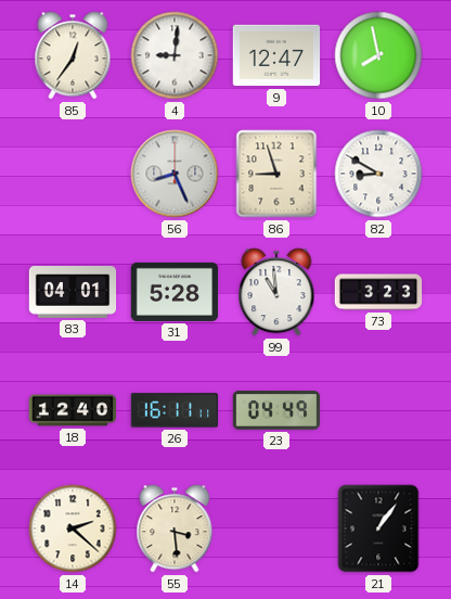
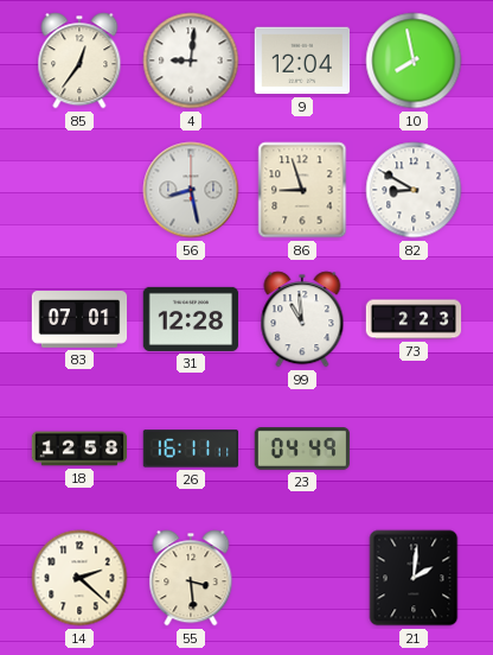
9: 12:47 -> 12:04 (302, 61)
56: 8:26 -> 8:28 (191, 190)
83: 04:01 -> 07:01 (79, 320)
31: 5:28 -> 12:28 (191, 319)
73: 3:23 -> 2:23 (414, 319)
18: 12:40 -> 12:58 (79, 449)
21: 1:06 -> 2:01 (414, 578)
